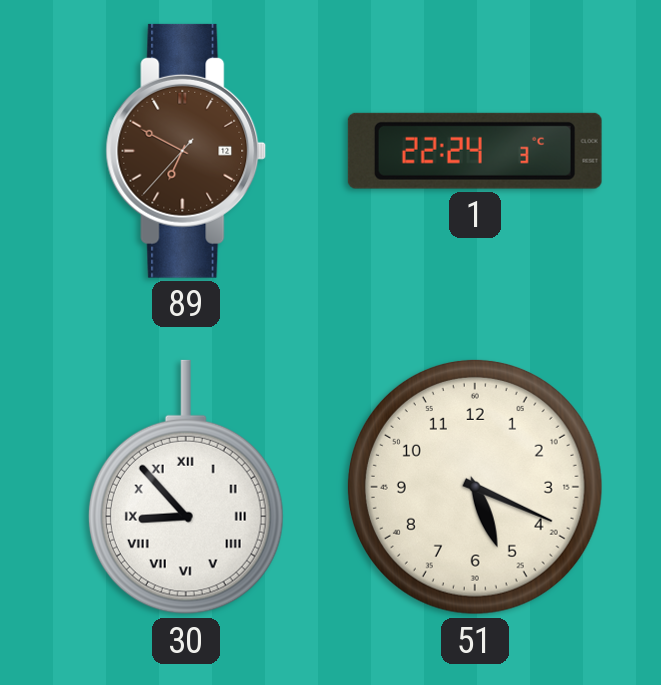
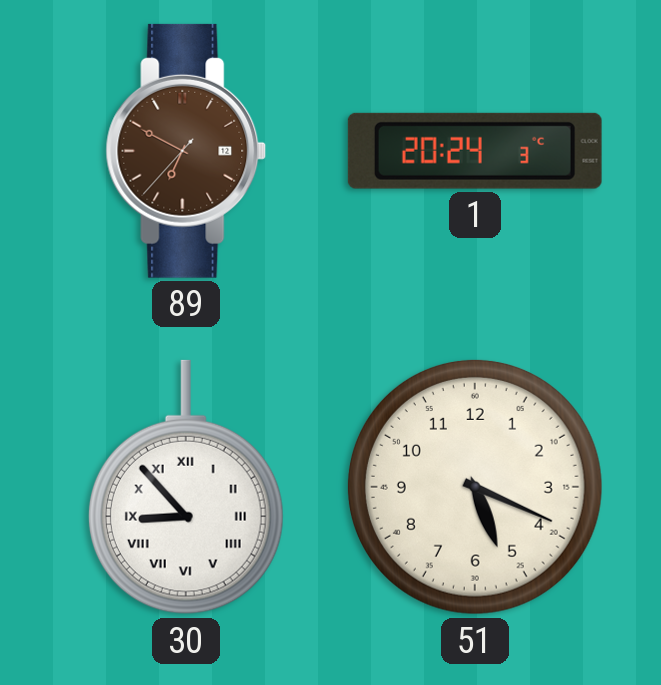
1: 22:24 -> 20:24 (475, 151)
